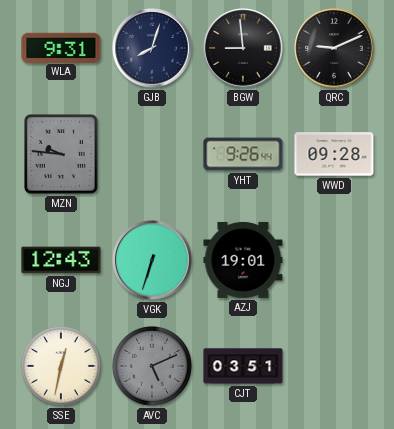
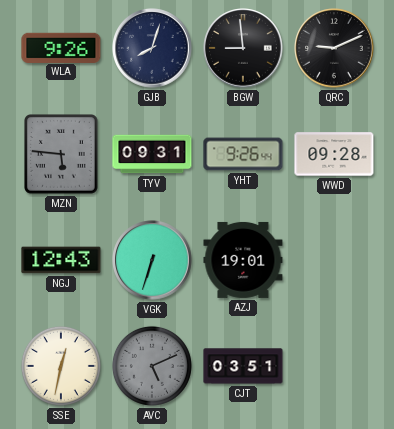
WLA: 9:31 -> 9:26 (61, 47)
MZN: 9:46 -> 5:46 (62, 155)
TYV: none -> 09:31 (152, 154)
